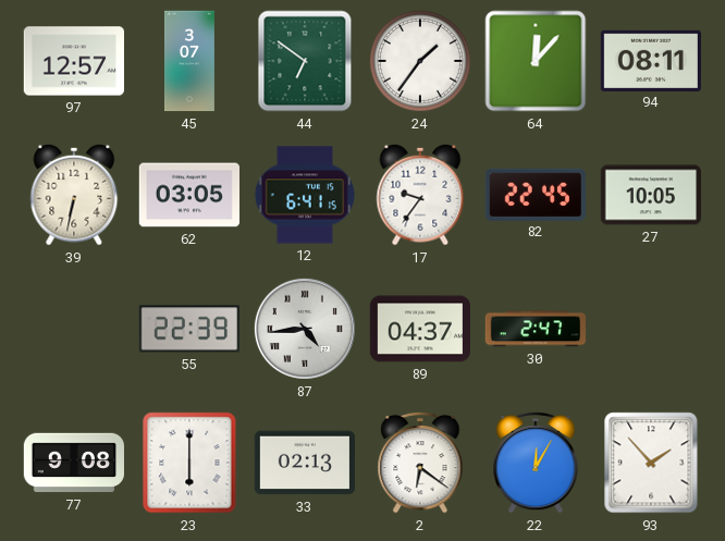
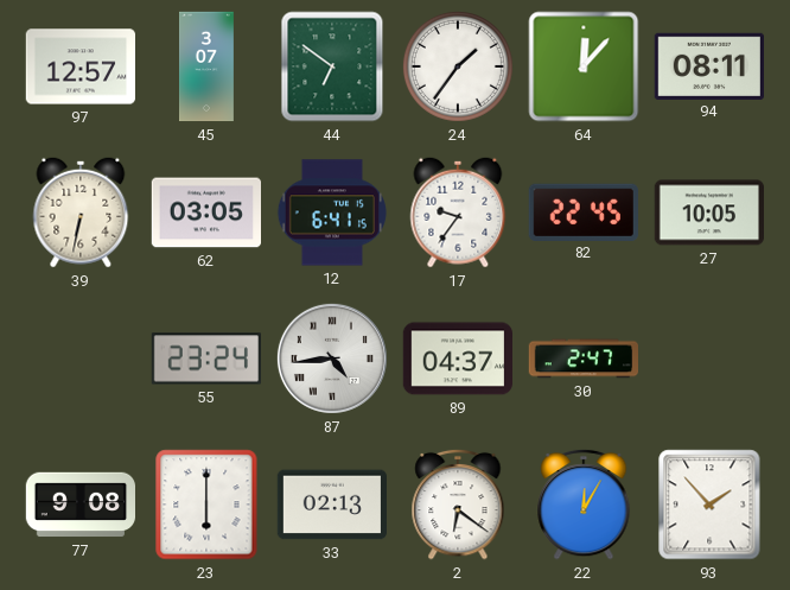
55: 22:39 -> 23:24 (205, 359)
